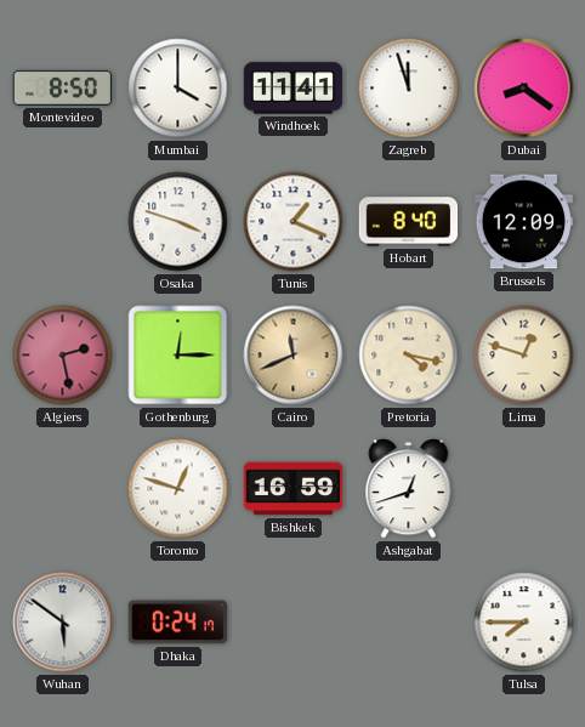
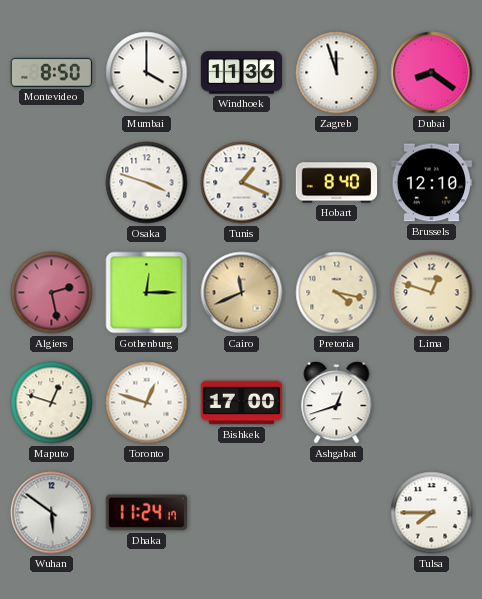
Windhoek: 11:41 -> 11:36 (242, 73)
Brussels: 12:09 -> 12:10 (432, 183)
Maputo: none -> 12:48 (52, 403)
Bishkek: 16:59 -> 17:00 (242, 403)
Dhaka: 0:24 -> 11:24 (147, 513)
